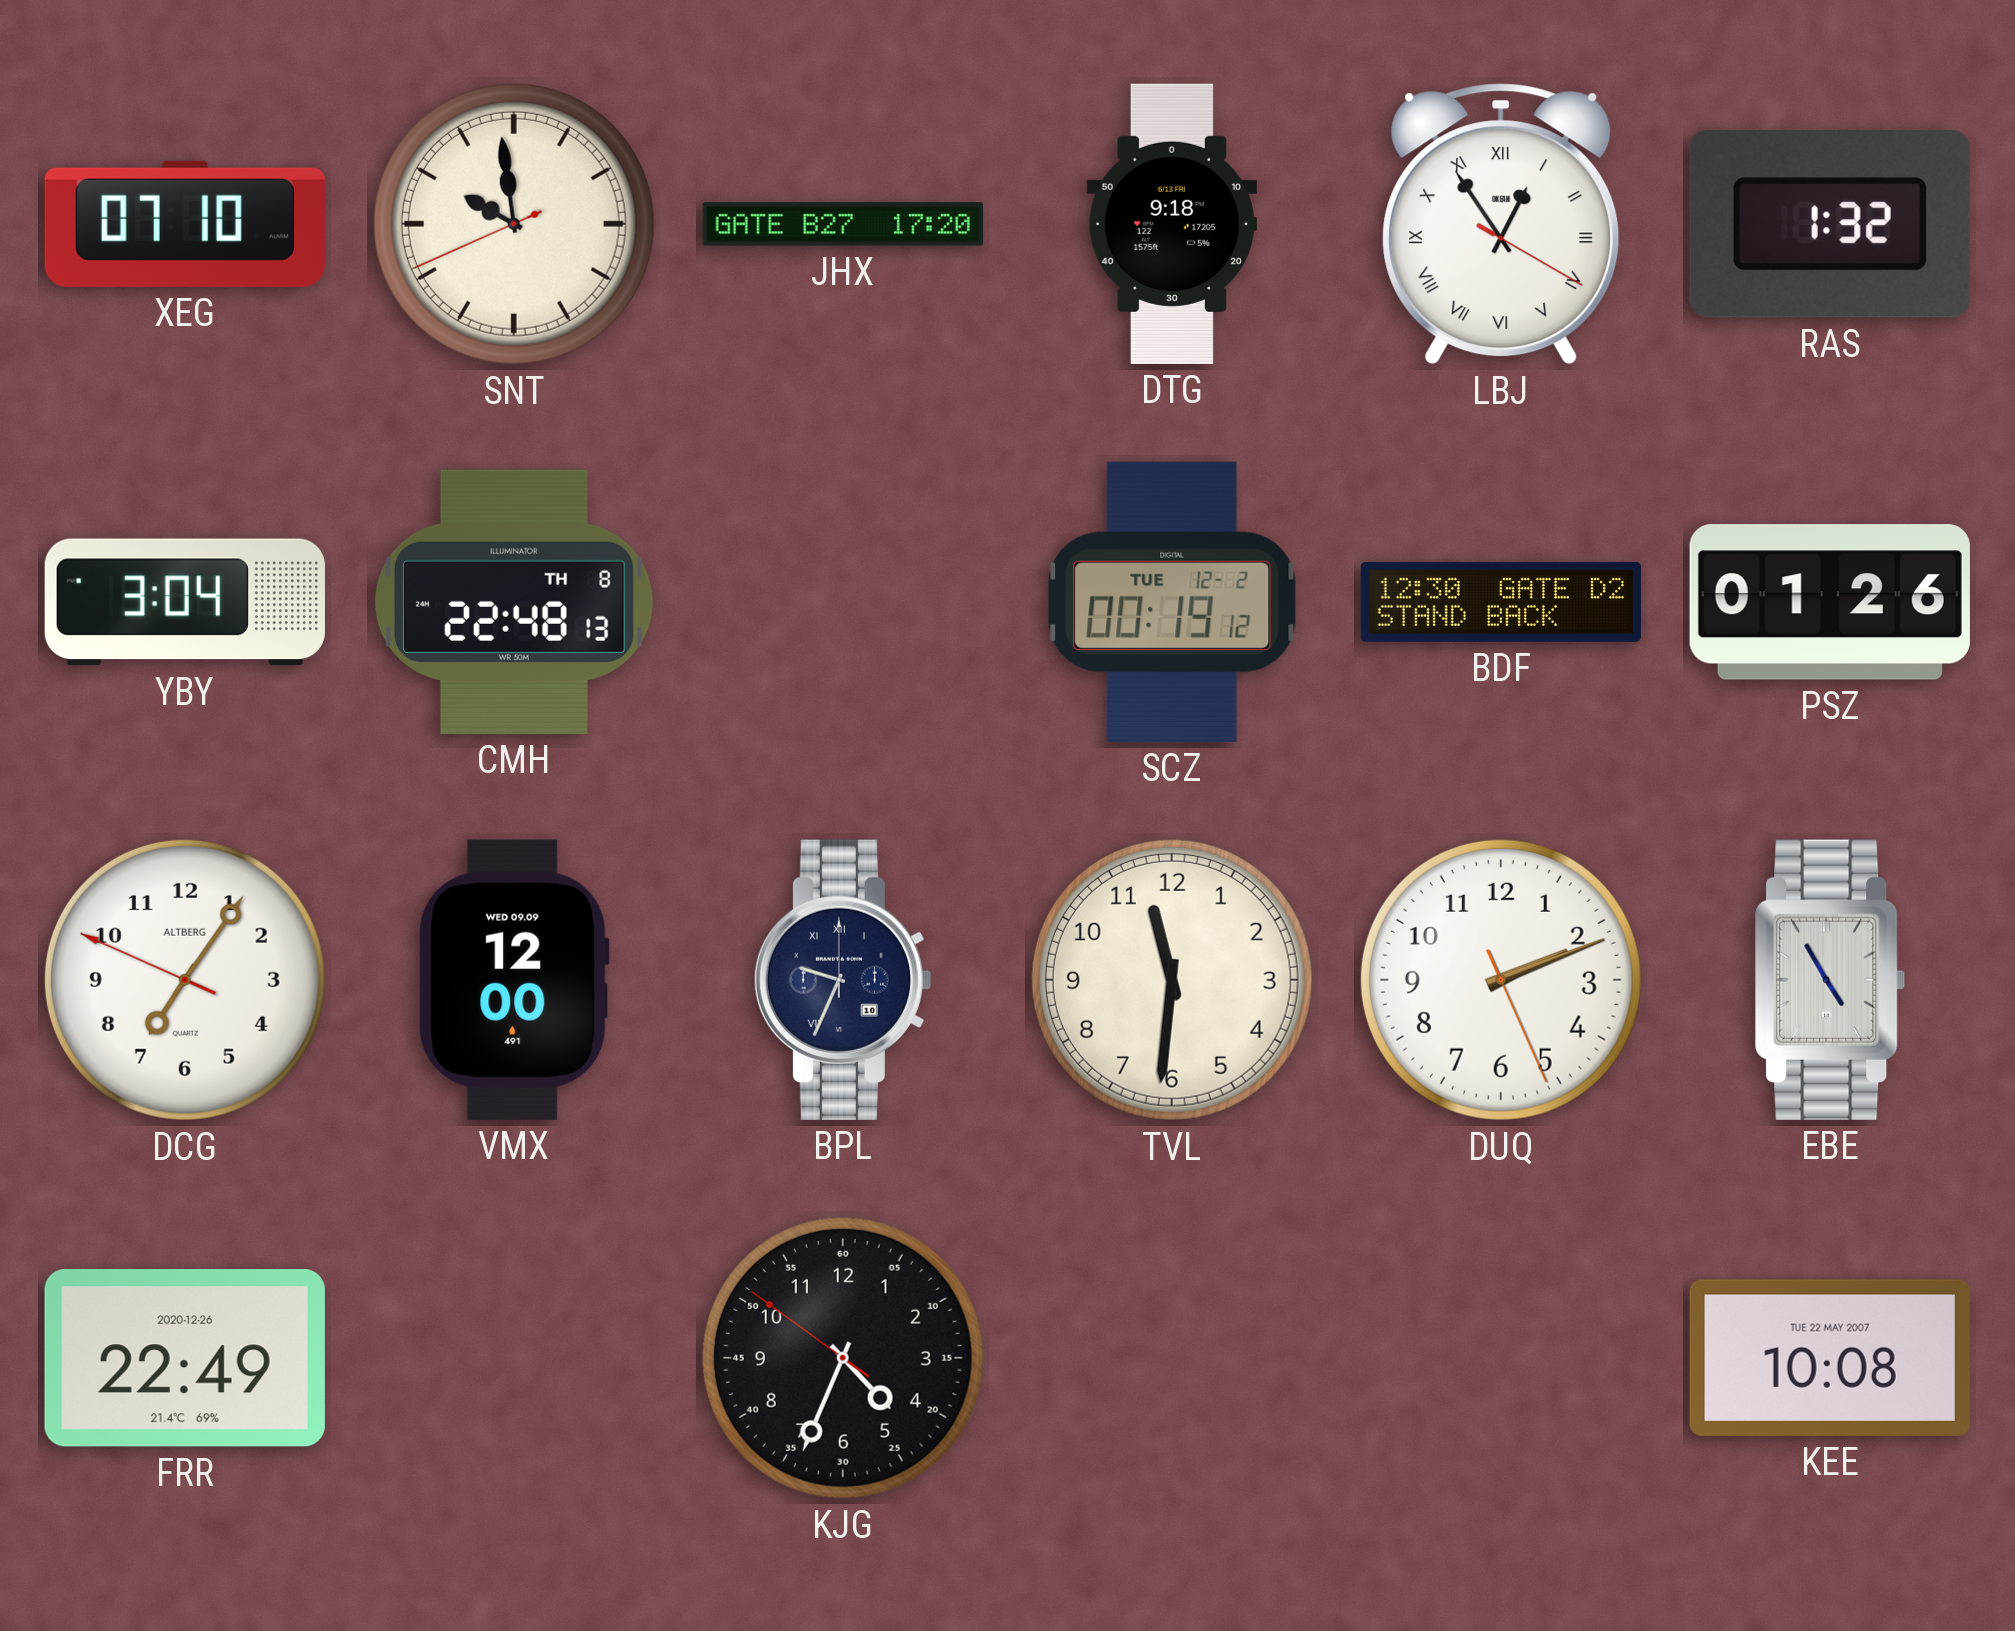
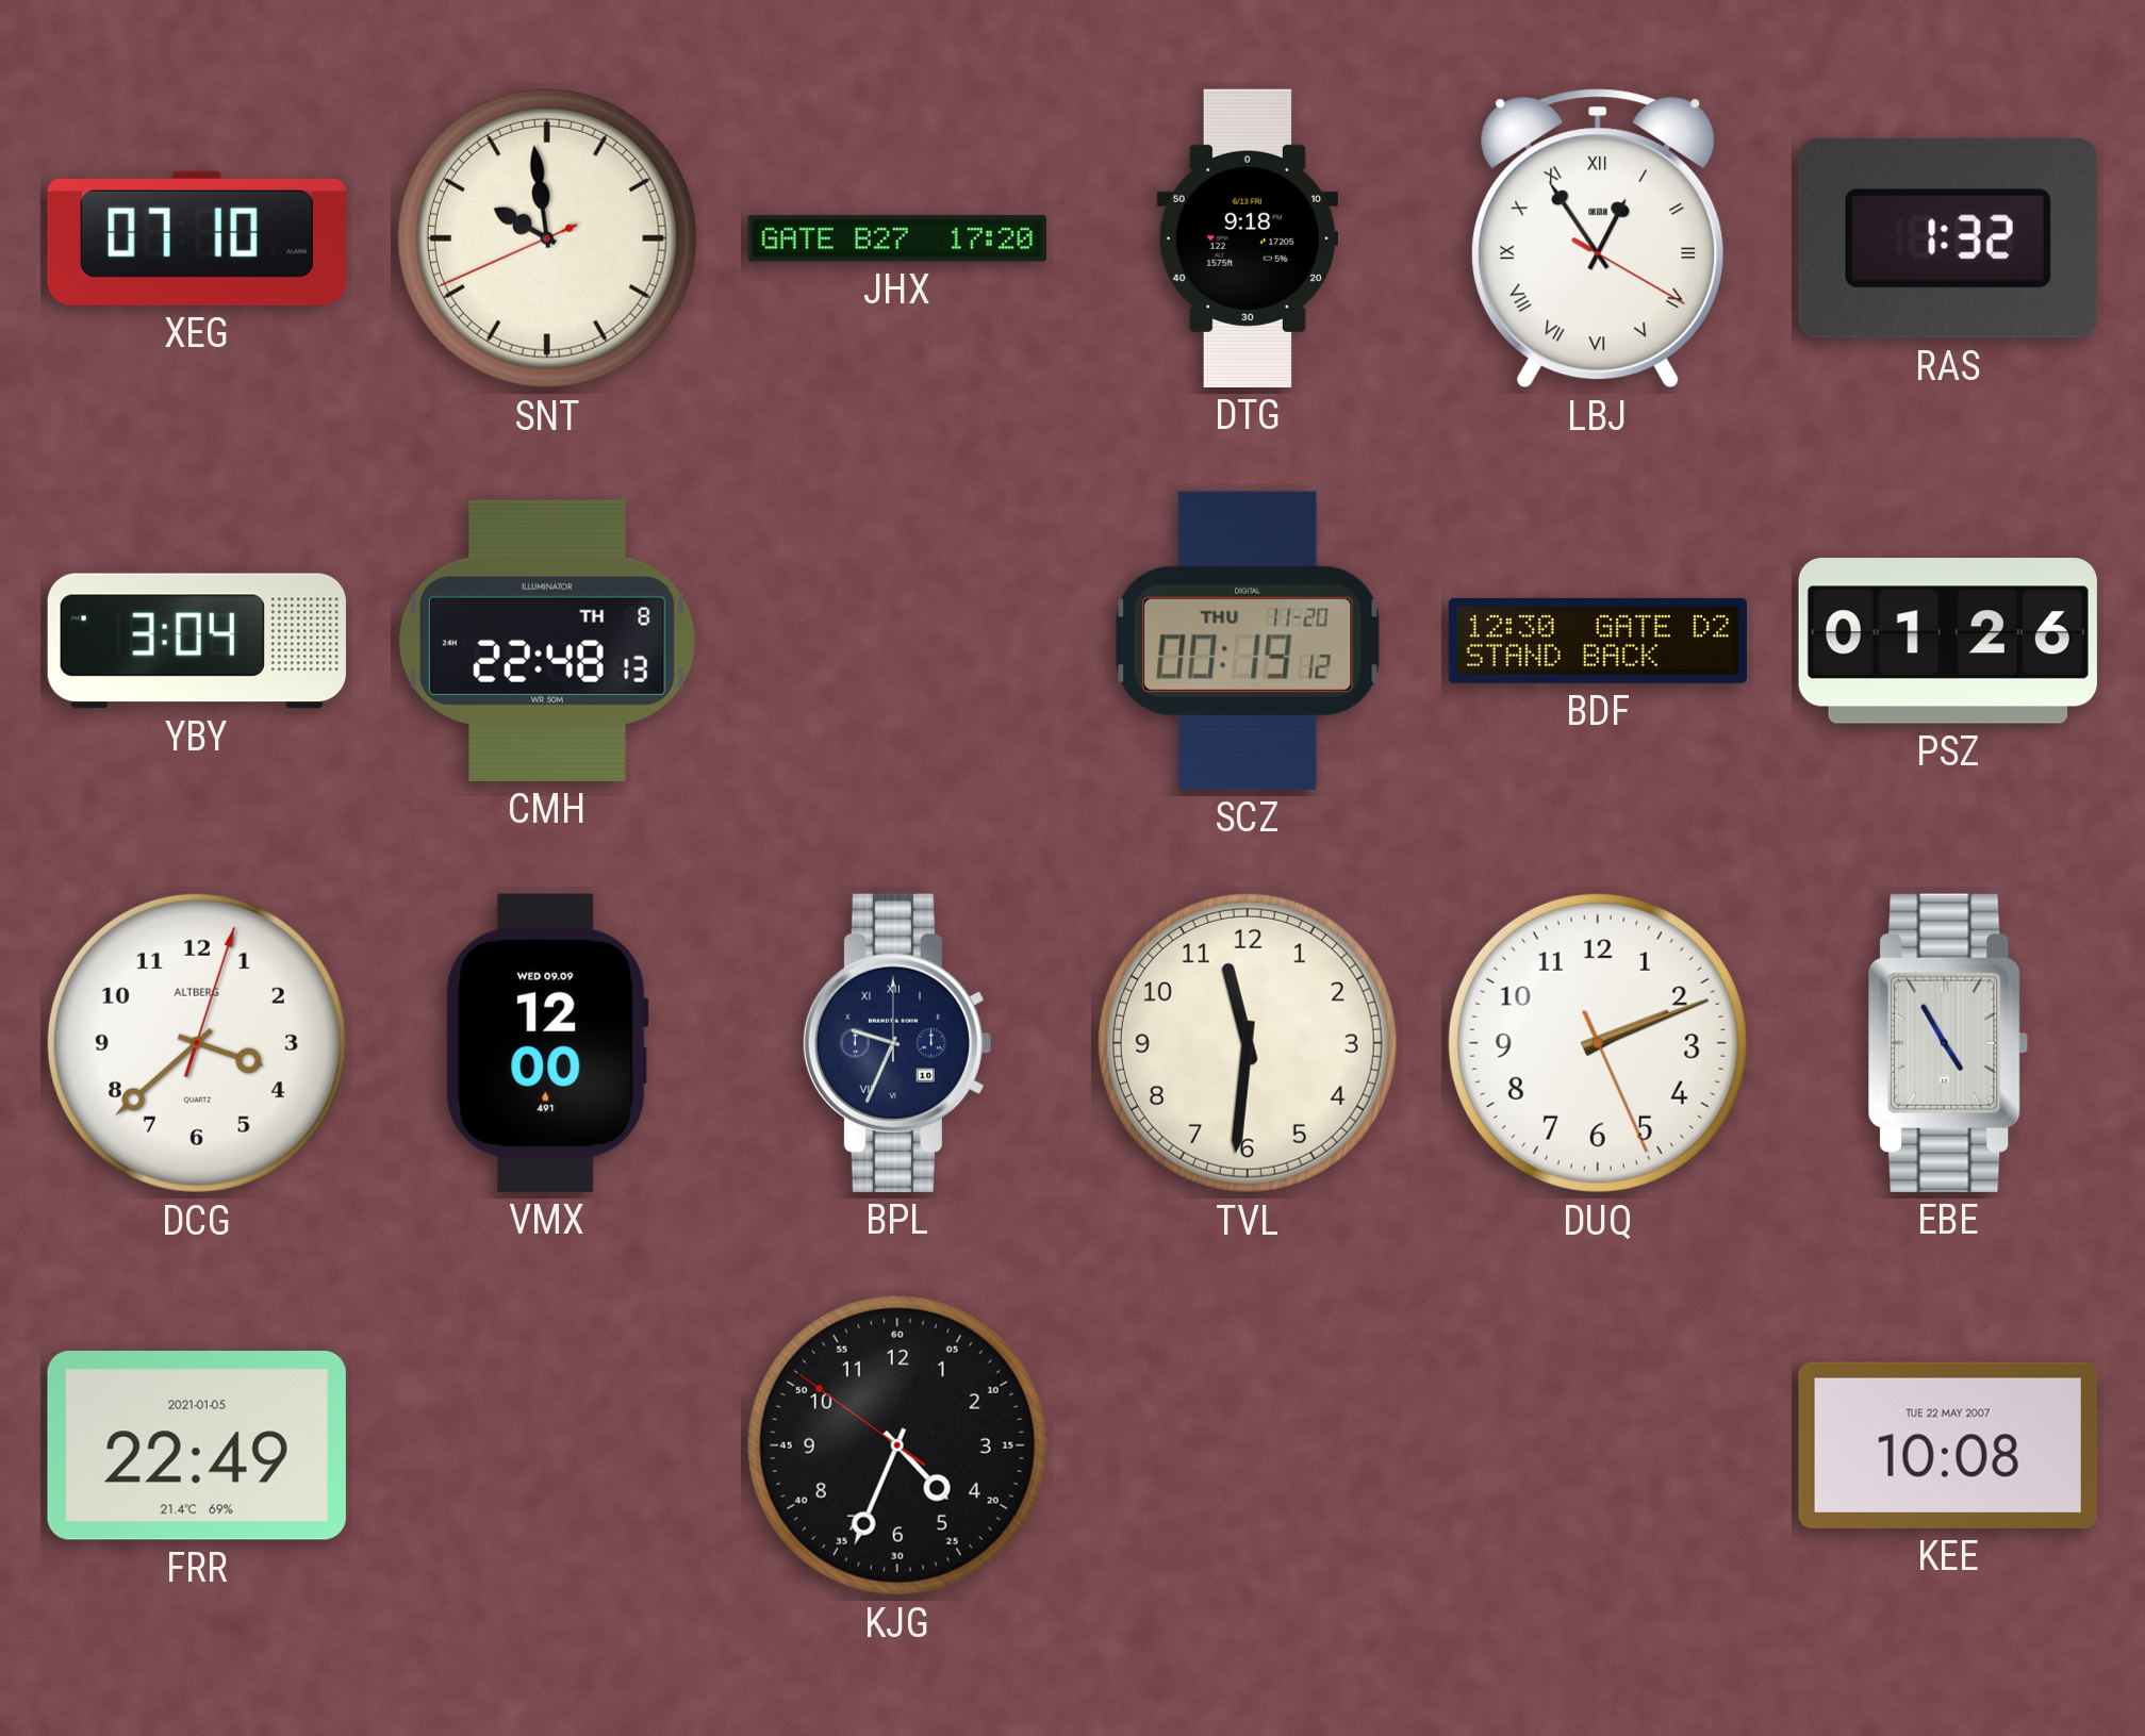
SCZ date: TUE 12-2 -> THU 11-20 (1248, 641)
DCG: 7:05 -> 3:38 (197, 1043)
FRR date: 2020-12-26 -> 2021-01-05 (197, 1446)
